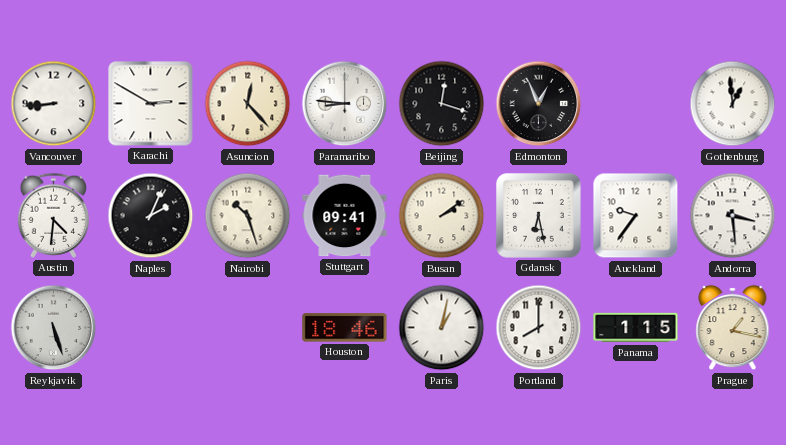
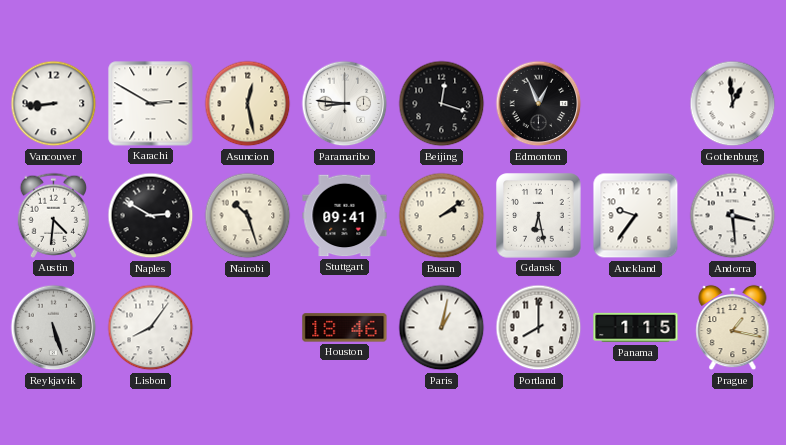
Asuncion: 12:23 -> 12:28 (248, 104)
Naples: 2:04 -> 2:50 (151, 216)
Lisbon: none -> 8:06 (151, 328)
